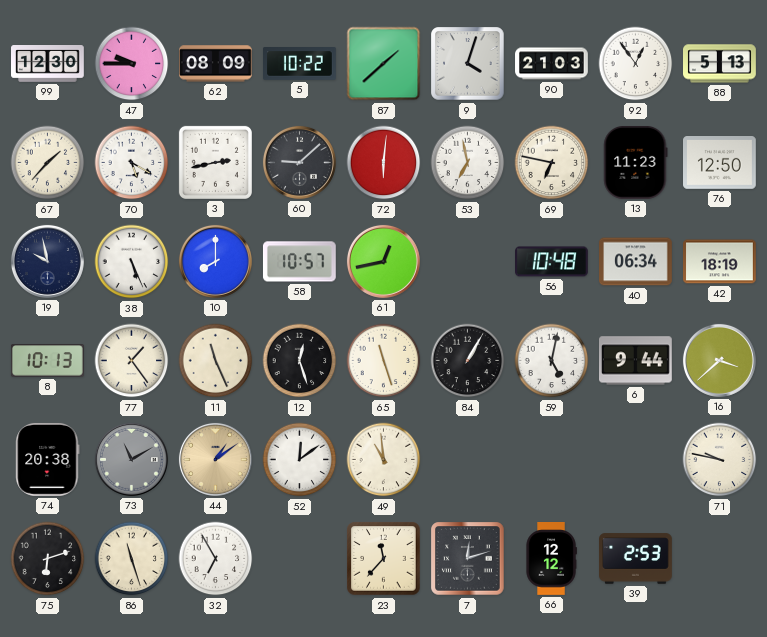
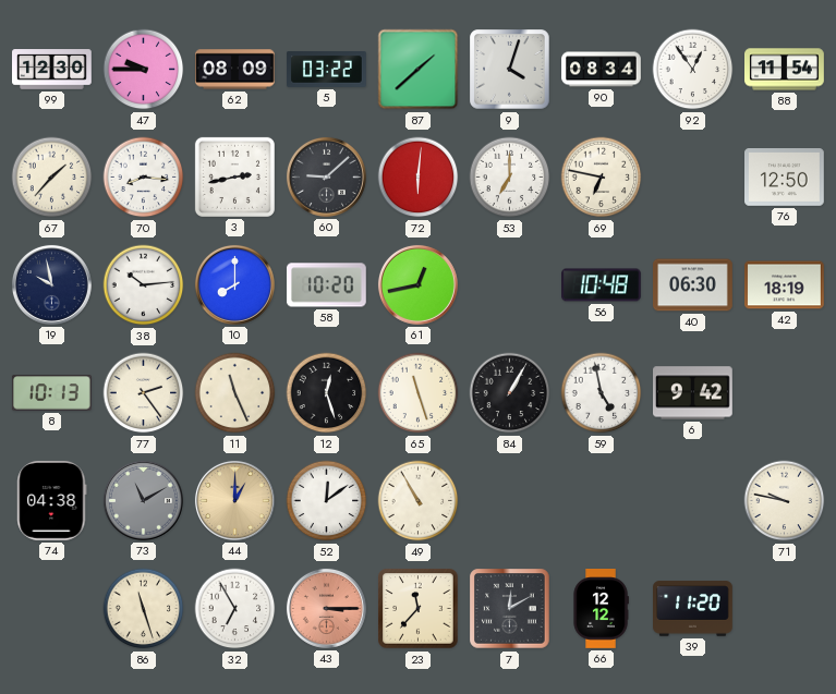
5: 10:22 -> 03:22 (327, 70)
90: 21:03 -> 08:34 (602, 70)
88: 5:13 -> 11:54 (785, 70)
70: 5:20 -> 8:16 (144, 178)
53: 6:58 -> 7:00 (510, 178)
13: 11:23 -> none (636, 163)
38: 5:26 -> 10:14 (144, 285)
58: 10:57 -> 10:20 (326, 285)
40: 06:34 -> 06:30 (693, 285)
77: 1:24 -> 2:24 (144, 393)
59: 5:02 -> 4:58 (602, 393)
6: 9:44 -> 9:42 (693, 393)
16: 3:38 -> none (719, 360)
74: 20:38 -> 04:38 (52, 500)
44: 1:09 -> 1:00 (234, 500)
49: 10:59 -> 10:55 (419, 501)
75: 6:12 -> none (48, 559)
43: none -> 3:15 (326, 608)
7: 12:12 -> 12:10 (510, 609)
39: 2:53 -> 11:20 (693, 609)
